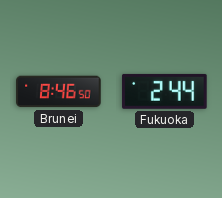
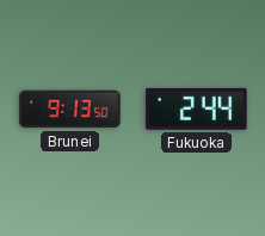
Brunei: 8:46 -> 9:13 (70, 110)
